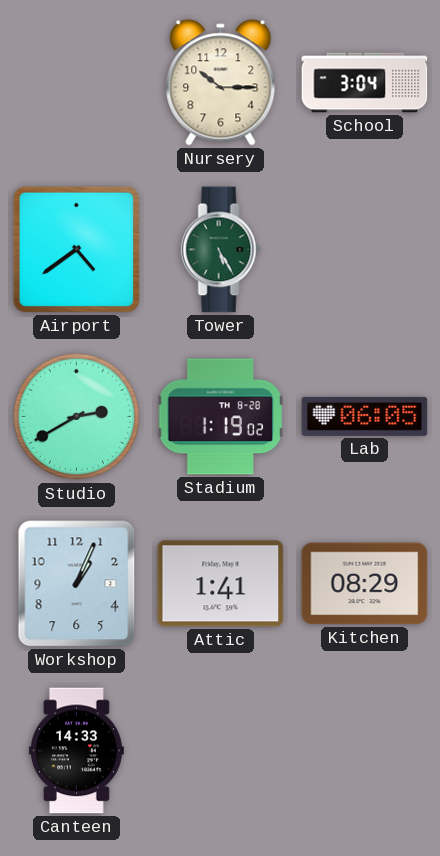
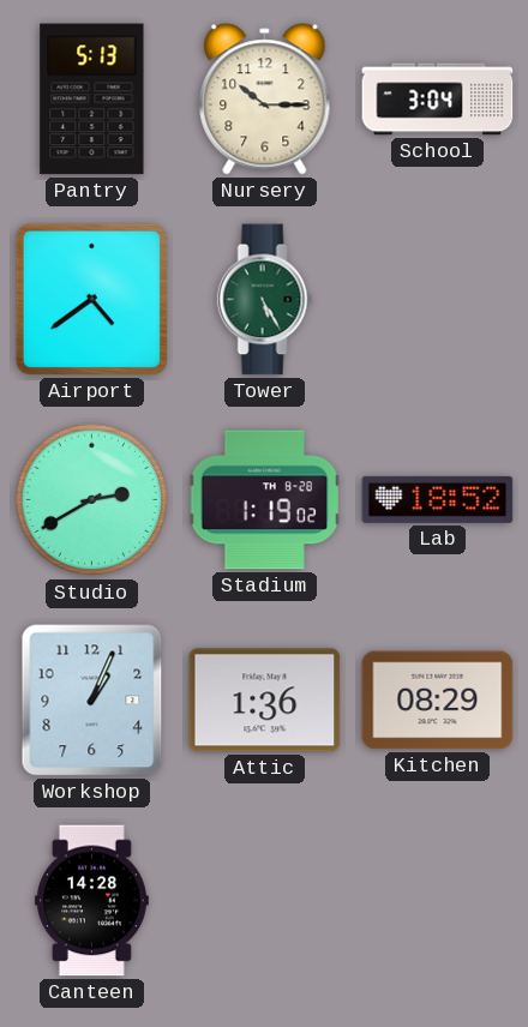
Pantry: none -> 5:13 (92, 100)
Lab: 06:05 -> 18:52 (438, 499)
Attic: 1:41 -> 1:36 (265, 701)
Canteen: 14:33 -> 14:28 (91, 901)
